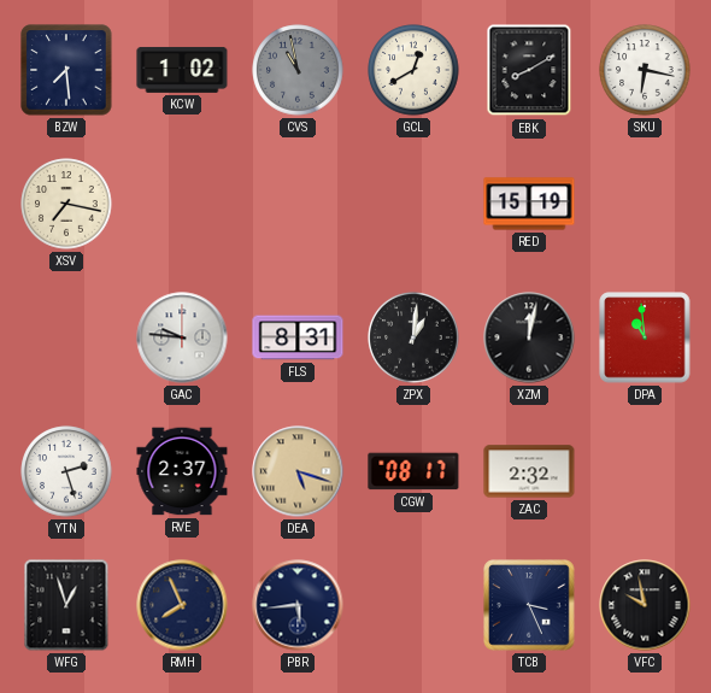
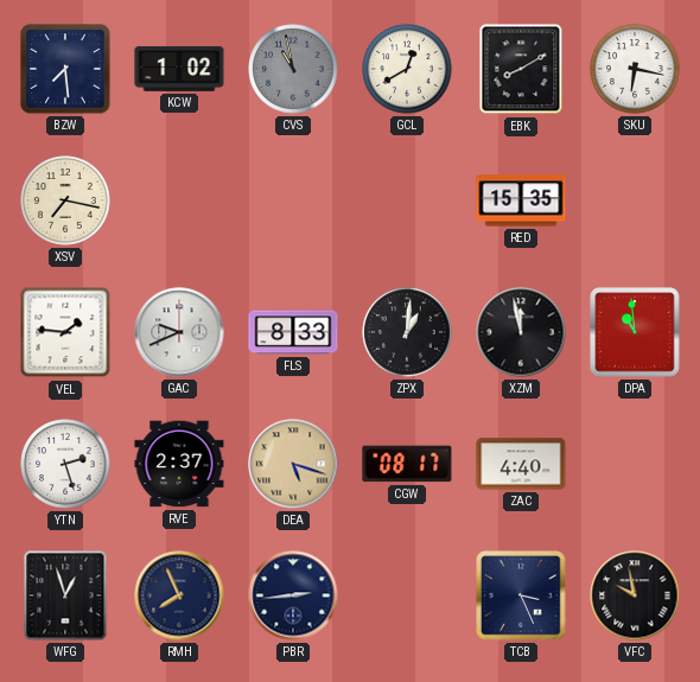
RED: 15:19 -> 15:35 (521, 200)
VEL: none -> 1:46 (65, 332)
GAC: 9:46 -> 9:41 (179, 332)
FLS: 8:31 -> 8:33 (293, 332)
XZM: 12:02 -> 11:58 (521, 332)
ZAC: 2:32 -> 4:40 (521, 464)
PBR: 5:44 -> 2:44 (293, 595)
